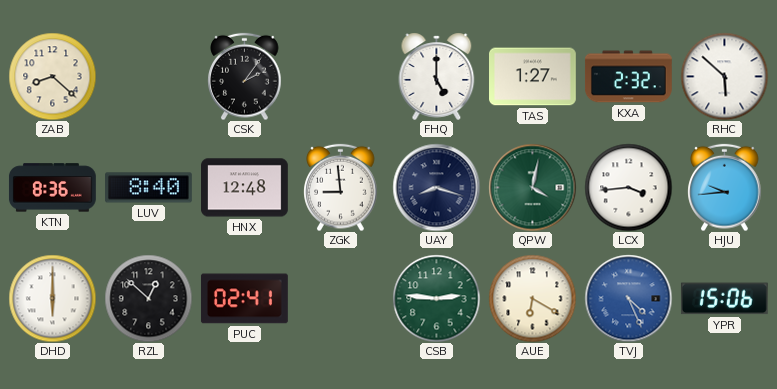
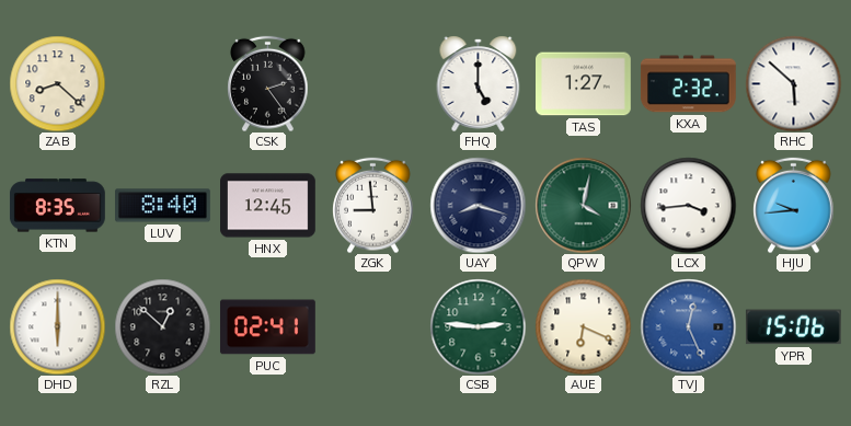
CSK: 2:06 -> 2:24 (268, 83)
KTN: 8:36 -> 8:35 (58, 206)
HNX: 12:48 -> 12:45 (268, 206)
AUE: 6:20 -> 6:19 (583, 326)
TVJ: 4:26 -> 12:26 (688, 326)
